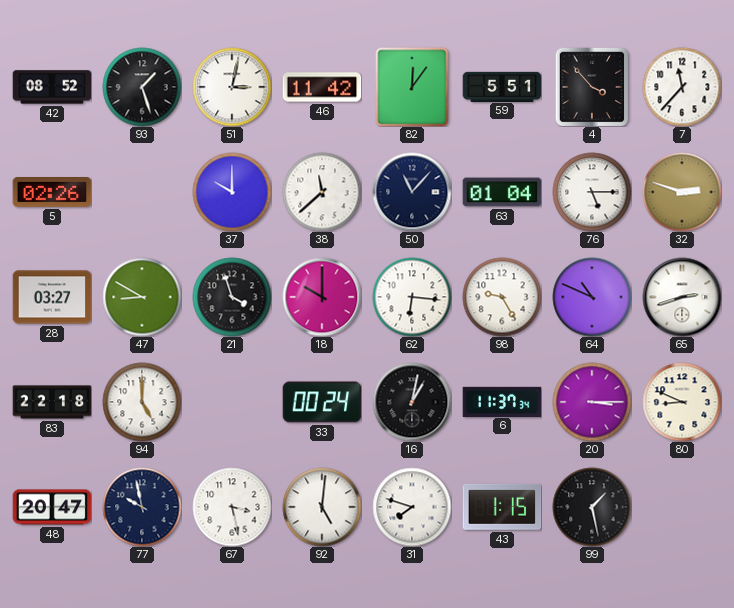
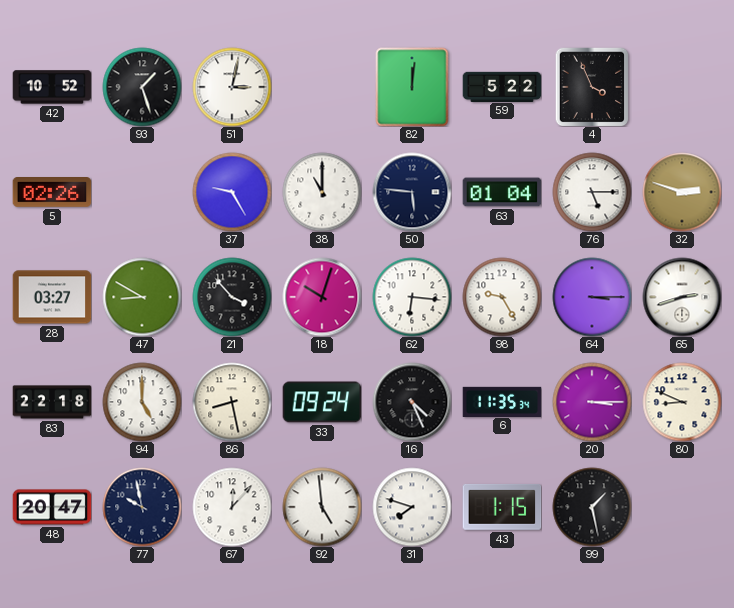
42: 08:52 -> 10:52 (52, 87)
46: 11:42 -> none (322, 87)
82: 12:06 -> 12:01 (412, 87)
59: 5:51 -> 5:22 (502, 86)
4: 3:53 -> 3:56 (592, 87)
7: 11:37 -> none (682, 87)
37: 10:00 -> 9:25 (232, 192)
38: 11:38 -> 11:00 (322, 192)
50: 11:07 -> 5:46 (412, 192)
21: 3:57 -> 3:53 (232, 297)
18: 10:00 -> 10:03 (322, 297)
64: 10:49 -> 3:15 (592, 297)
86: none -> 8:28 (232, 402)
33: 00:24 -> 09:24 (322, 402)
16: 1:02 -> 4:26 (412, 402)
6: 11:37 -> 11:35 (502, 401)
67: 3:28 -> 12:07 (232, 507)
92: 5:01 -> 4:59 (322, 507)
